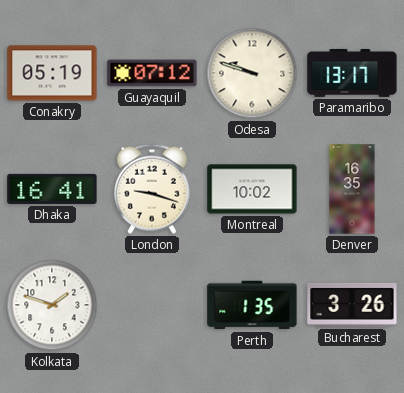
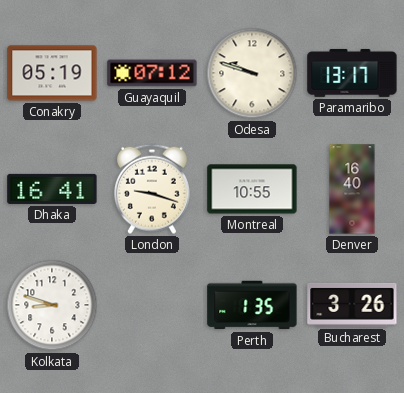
Montreal: 10:02 -> 10:55 (252, 189)
Denver: 16:35 -> 16:40 (352, 189)
Kolkata: 1:48 -> 8:48 (52, 305)
